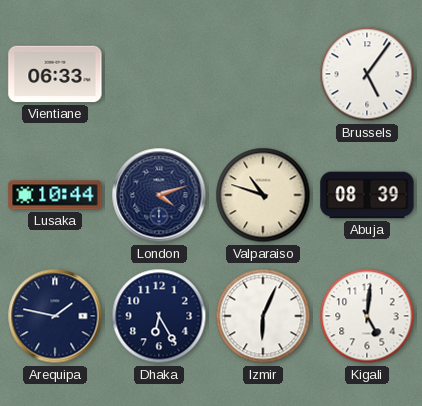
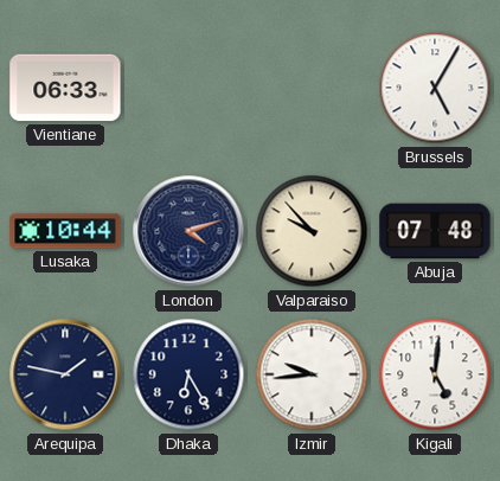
Brussels: 5:06 -> 5:05 (435, 88)
Valparaiso: 10:48 -> 9:53 (312, 231)
Abuja: 08:39 -> 07:48 (435, 231)
Izmir: 6:04 -> 9:44 (312, 374)
